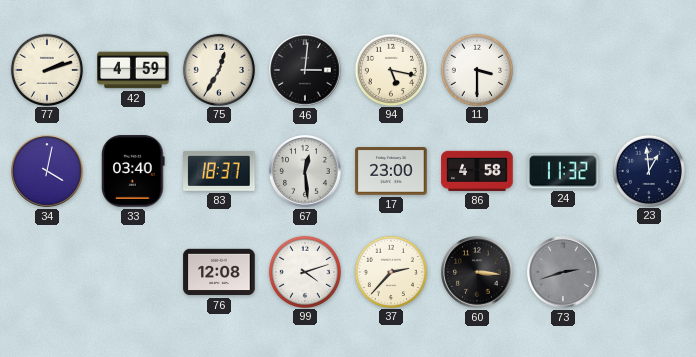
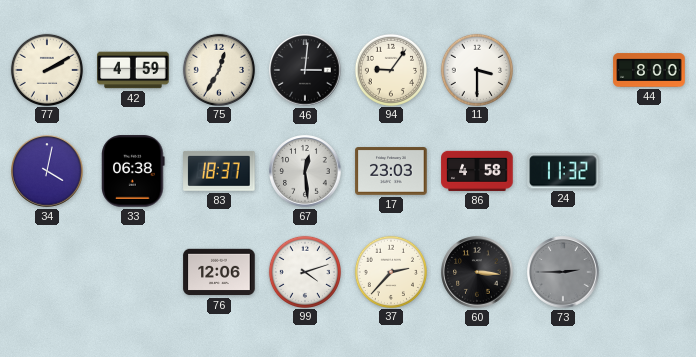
77: 2:12 -> 2:10 (46, 69)
94: 5:17 -> 9:06 (390, 69)
44: none -> 8:00 (649, 70)
33: 03:40 -> 06:38 (133, 171)
17: 23:00 -> 23:03 (391, 171)
23: 12:59 -> none (648, 170)
76: 12:08 -> 12:06 (219, 272)
73: 2:42 -> 2:45 (563, 272)
